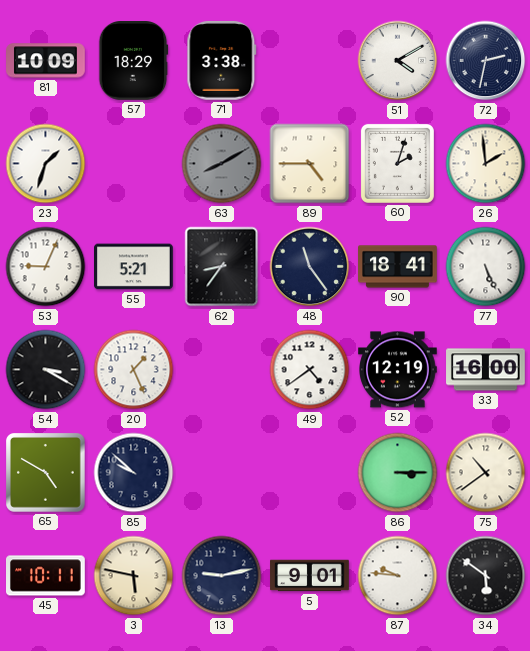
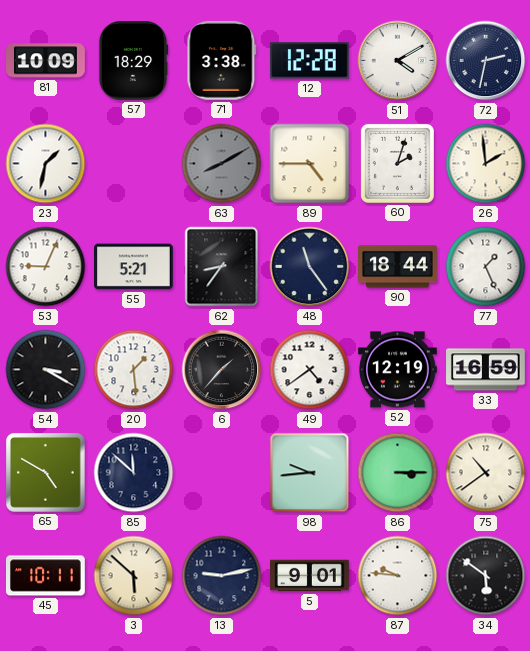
12: none -> 12:28 (310, 61)
23: 1:33 -> 1:32 (46, 164)
90: 18:41 -> 18:44 (398, 267)
77: 5:26 -> 1:26 (486, 267)
20: 1:26 -> 1:29 (134, 370)
6: none -> 1:37 (222, 370)
33: 16:00 -> 16:59 (486, 370)
85: 9:52 -> 11:52 (134, 473)
98: none -> 9:44 (310, 473)
3: 5:47 -> 5:52 (134, 576)
